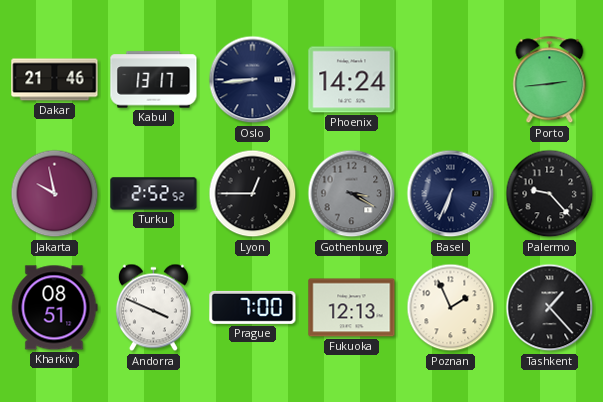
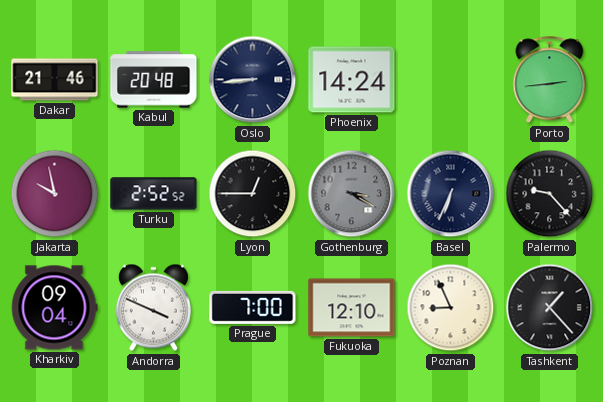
Kabul: 13:17 -> 20:48 (154, 80)
Kharkiv: 08:51 -> 09:04 (54, 308)
Fukuoka: 12:13 -> 12:10 (352, 308)
Poznan: 1:56 -> 8:56 (451, 308)
